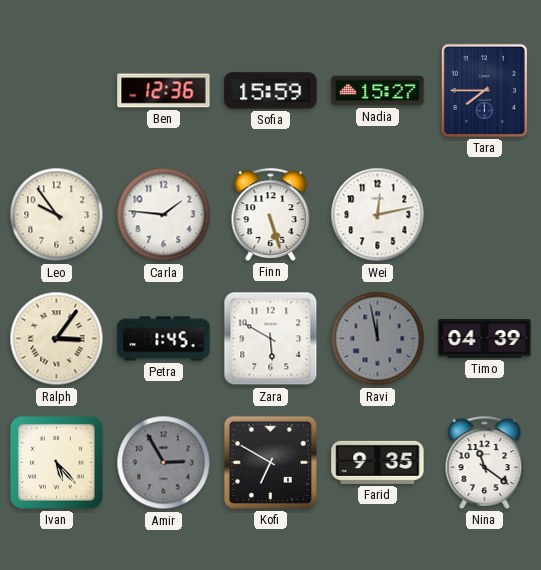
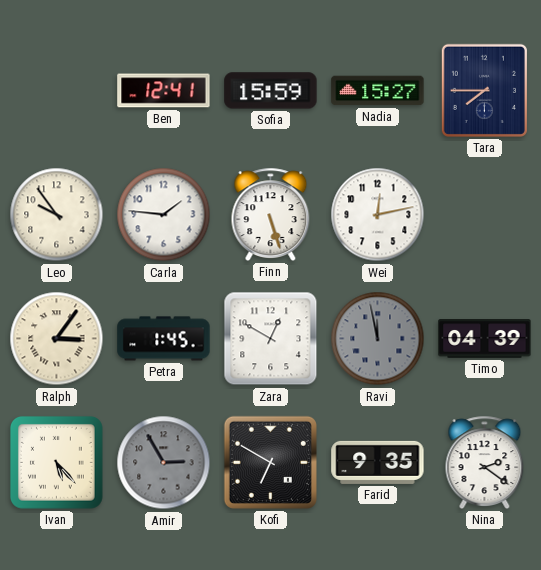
Ben: 12:36 -> 12:41 (164, 91)
Zara: 5:50 -> 12:50 (271, 339)
Nina: 11:21 -> 2:21 (485, 462)
